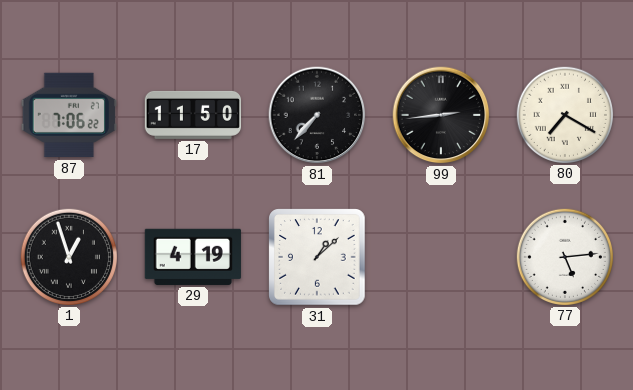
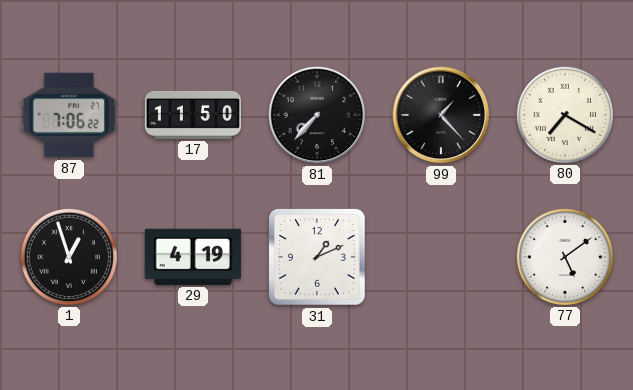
99: 2:44 -> 1:23 (441, 115)
31: 1:08 -> 1:11 (317, 257)
77: 5:14 -> 5:09 (564, 256)
